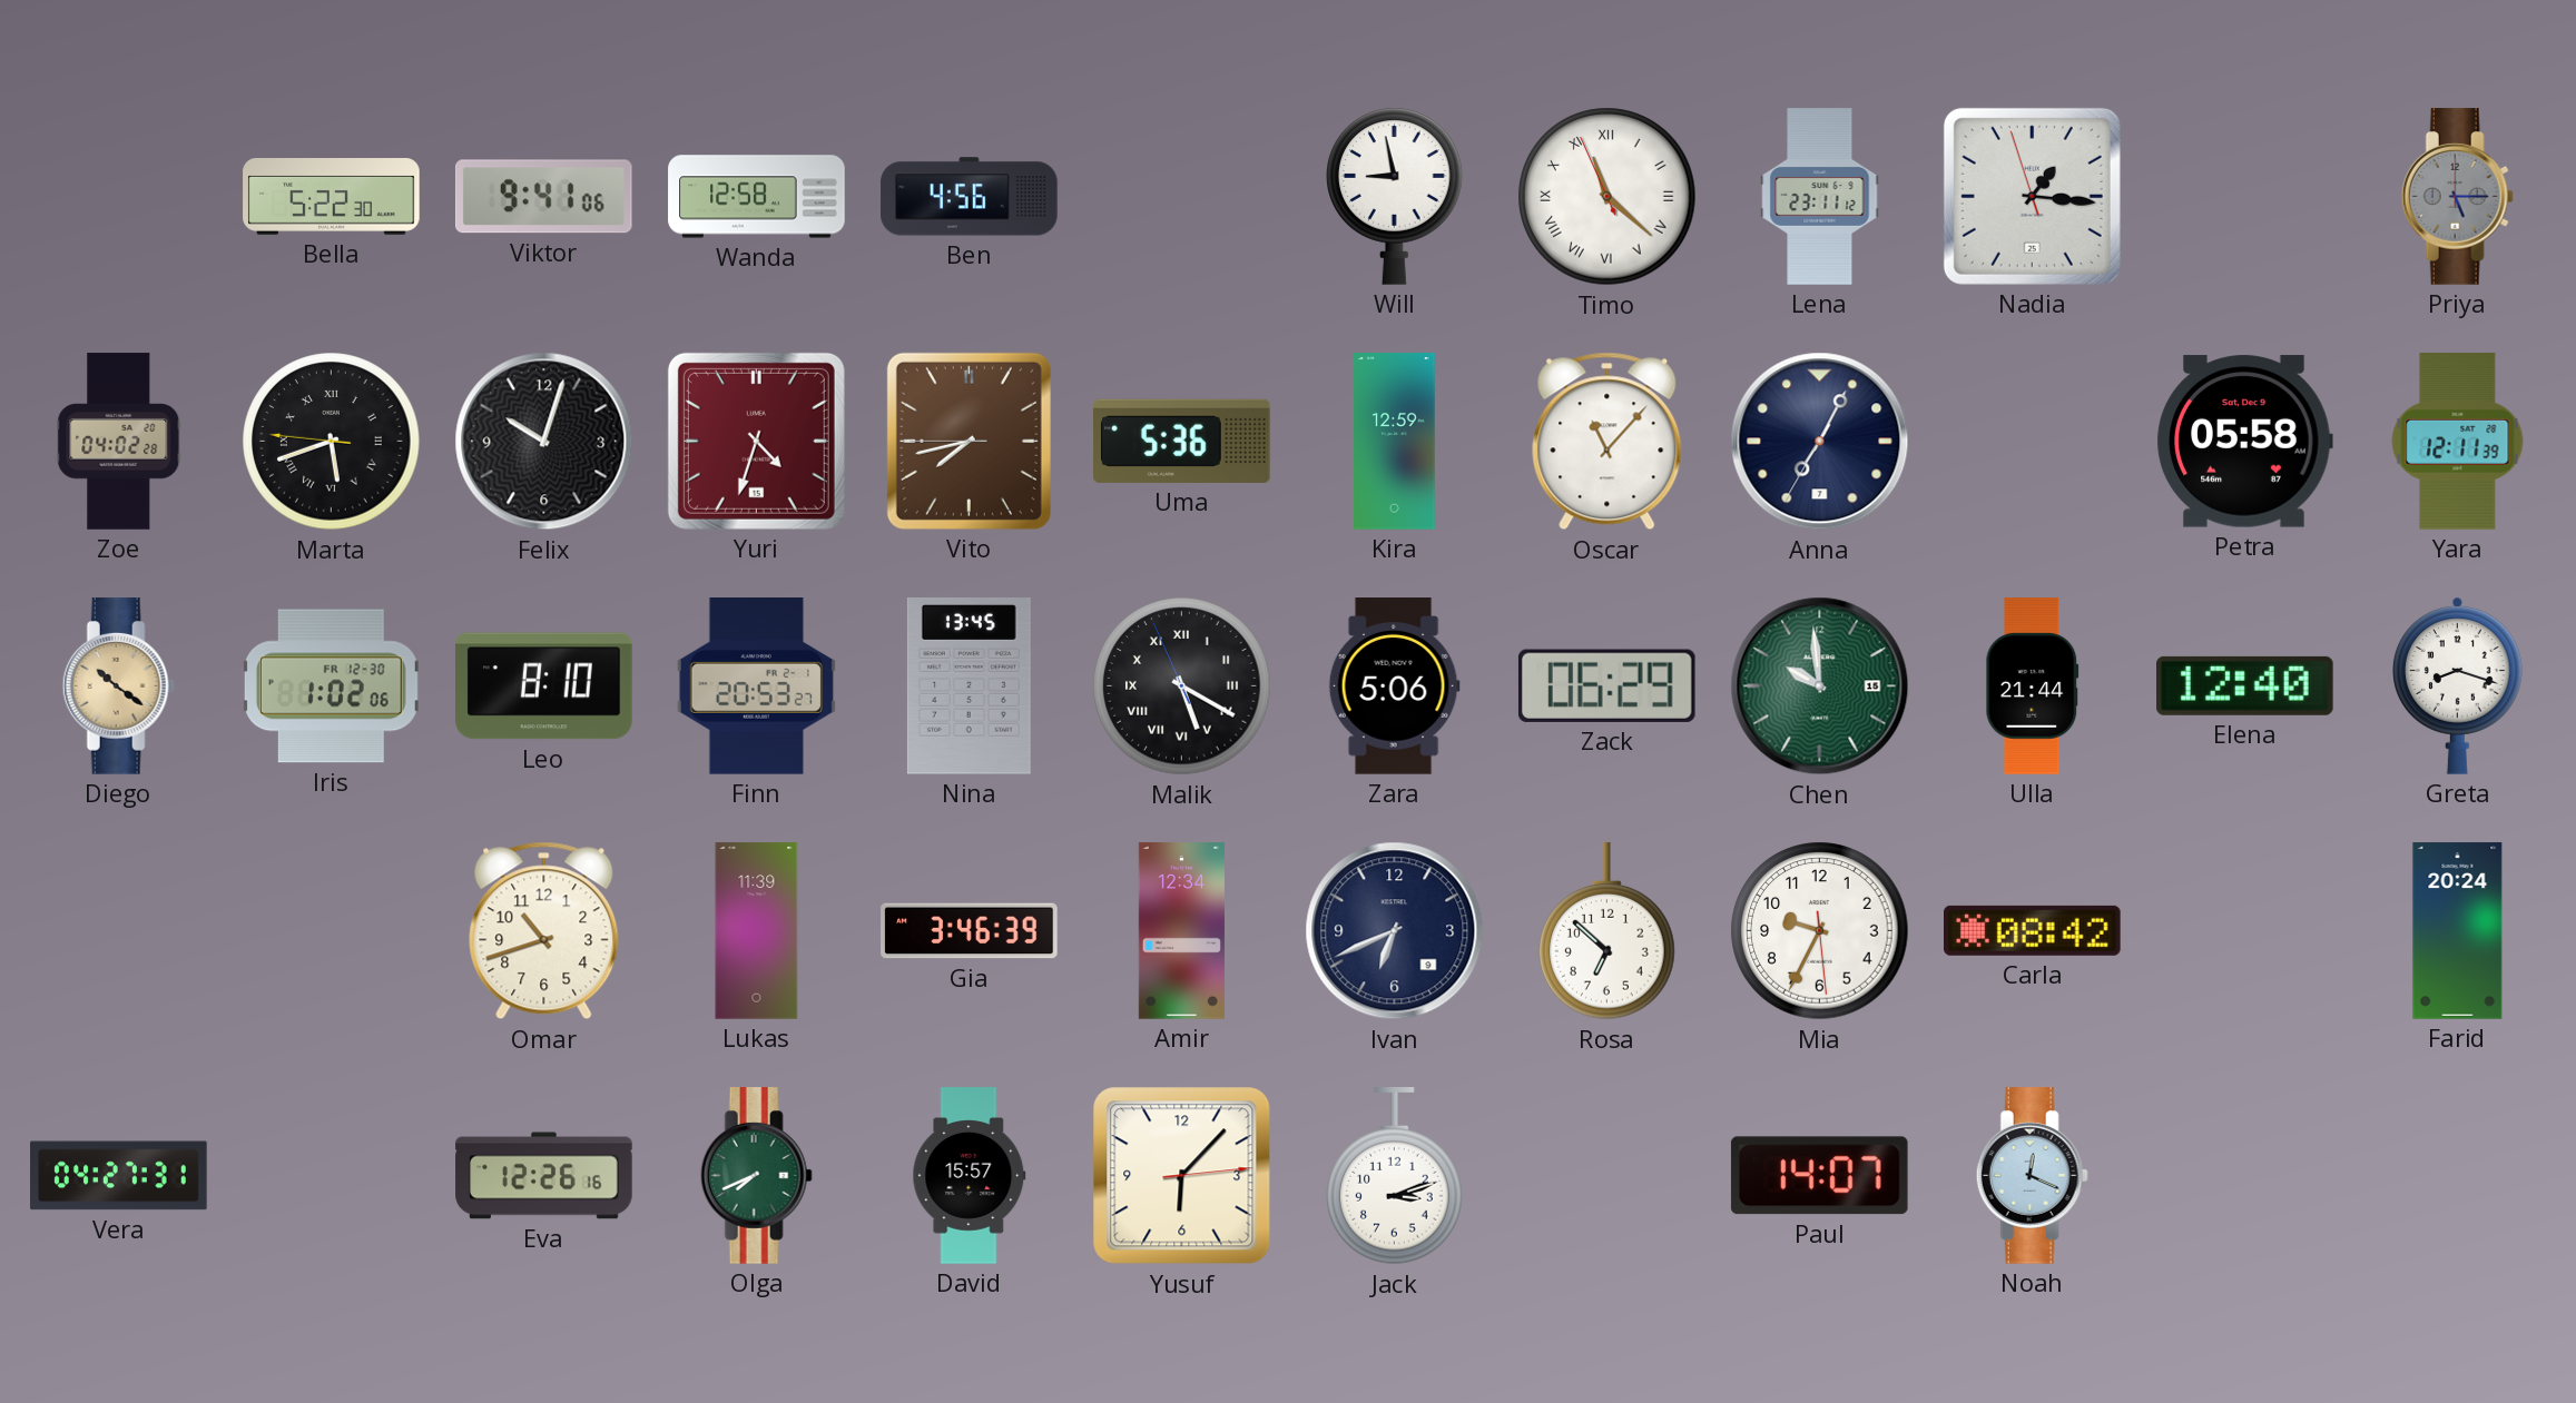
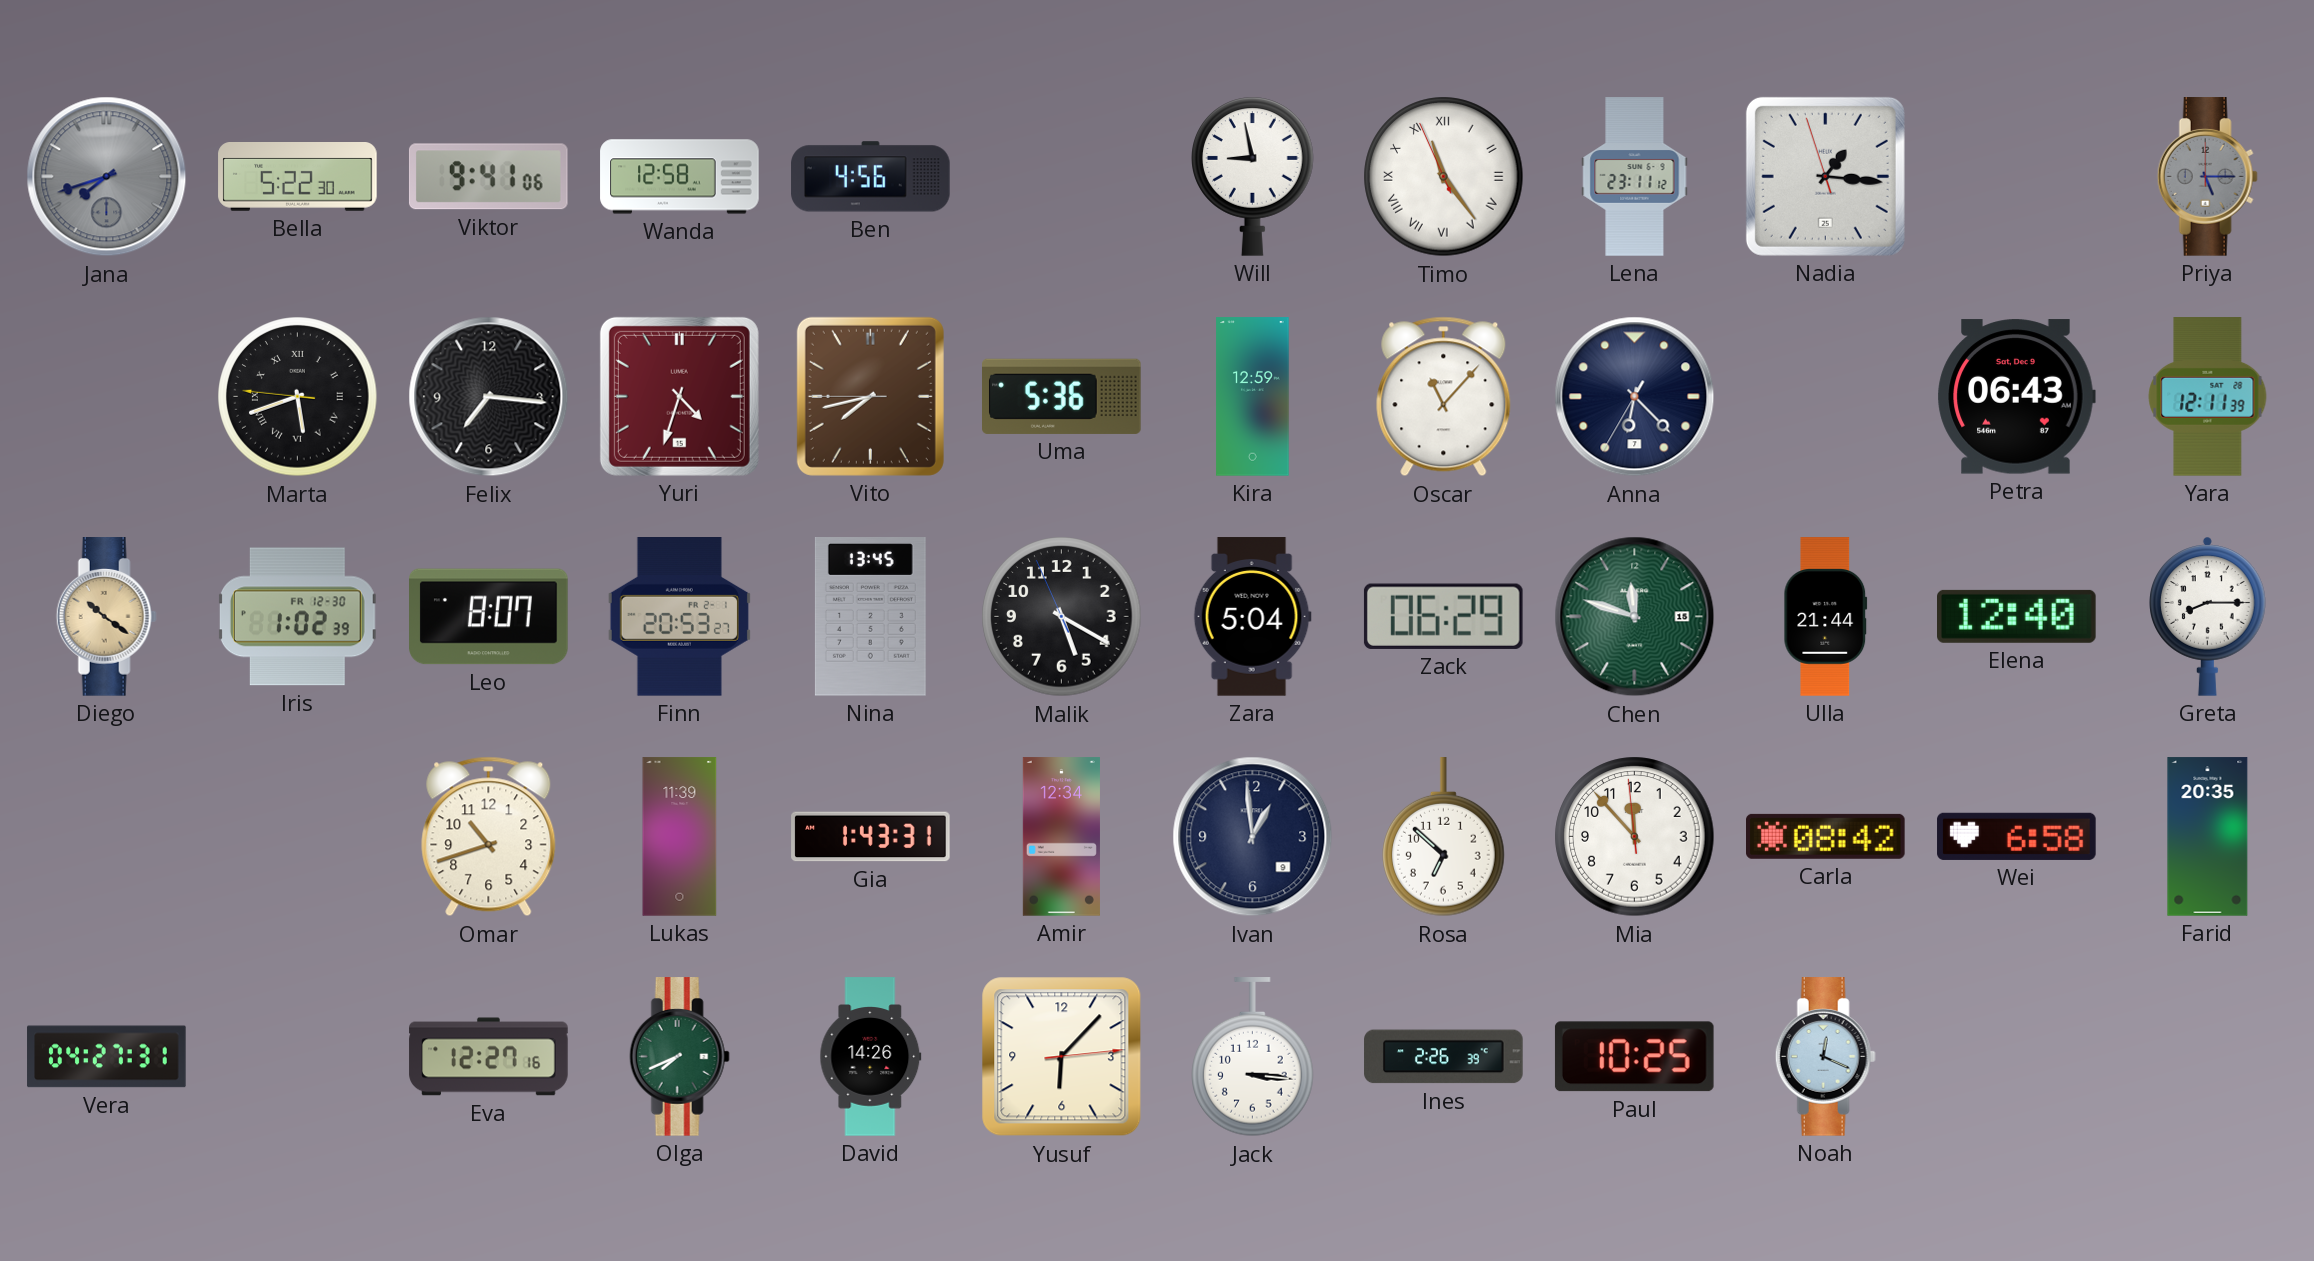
Jana: none -> 7:42 (107, 177)
Timo: 11:21 -> 11:23 (1444, 177)
Zoe: 04:02 -> none (119, 442)
Felix: 10:03 -> 7:16 (489, 397)
Anna: 7:04 -> 6:22 (1635, 397)
Petra: 05:58 -> 06:43 (2016, 397)
Iris: 1:02:06 -> 1:02:39 (297, 617)
Leo: 8:10 -> 8:07 (489, 617)
Malik numerals: Roman -> Arabic (1062, 617)
Zara: 5:06 -> 5:04 (1252, 617)
Chen: 9:59 -> 11:48 (1635, 617)
Greta: 8:18 -> 8:15 (2208, 616)
Gia: 3:46 -> 1:43 (871, 837)
Ivan: 6:41 -> 12:59 (1253, 837)
Mia: 9:34 -> 11:52 (1635, 837)
Wei: none -> 6:58 (2017, 836)
Farid: 20:24 -> 20:35 (2208, 837)
Eva: 12:26 -> 12:27 (489, 1057)
David: 15:57 -> 14:26 (871, 1057)
Jack: 3:12 -> 3:16 (1253, 1057)
Ines: none -> 2:26 (1444, 1057)
Paul: 14:07 -> 10:25 (1634, 1057)
